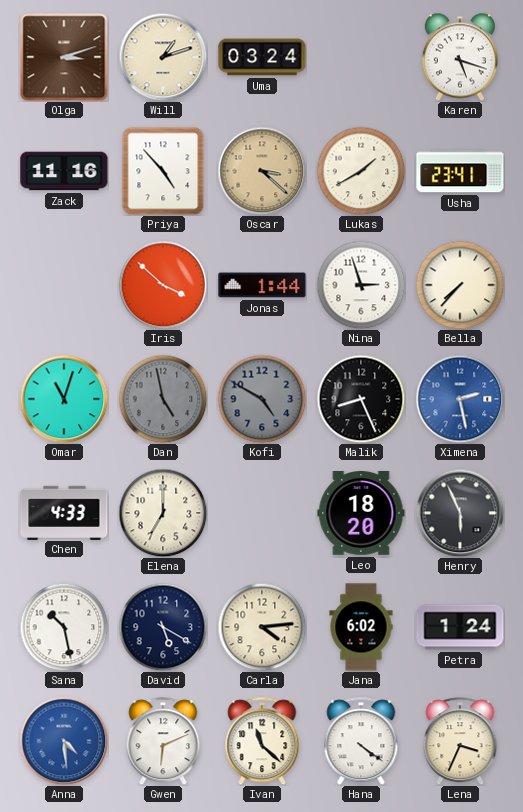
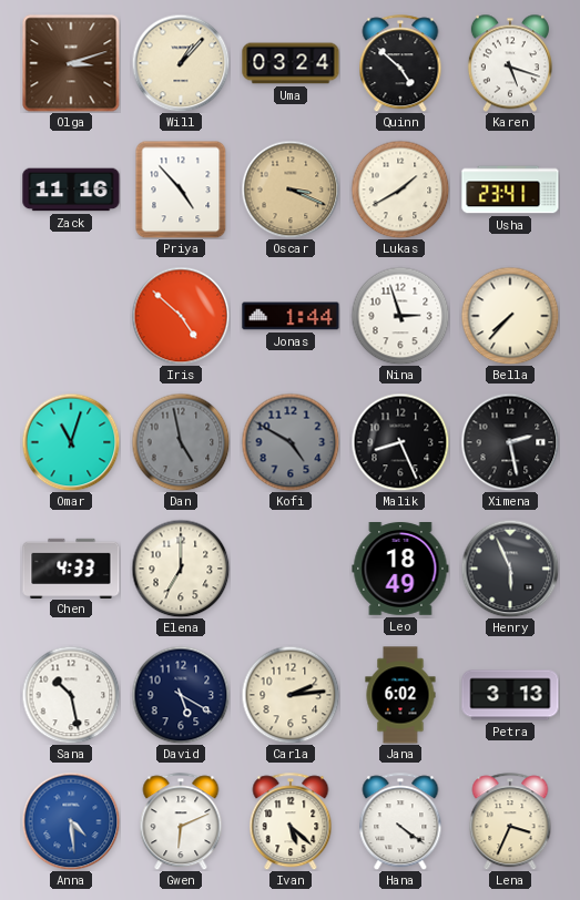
Will: 1:12 -> 1:07 (181, 63)
Quinn: none -> 4:52 (400, 63)
Oscar: 3:22 -> 3:19 (291, 190)
Iris: 3:52 -> 4:52 (181, 316)
Ximena dial: blue -> black (510, 442)
Leo: 18:20 -> 18:49 (400, 570)
Carla: 4:14 -> 2:14 (291, 695)
Petra: 1:24 -> 3:13 (510, 695)
Ivan: 11:22 -> 5:22 (291, 821)
